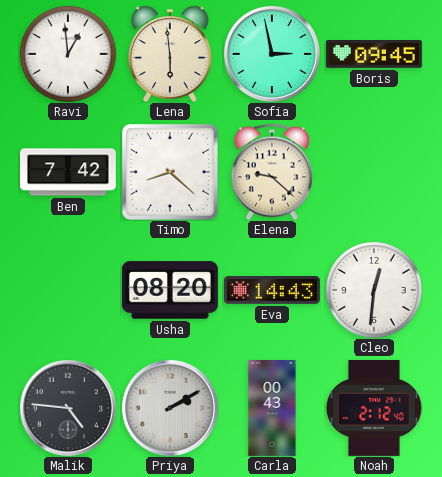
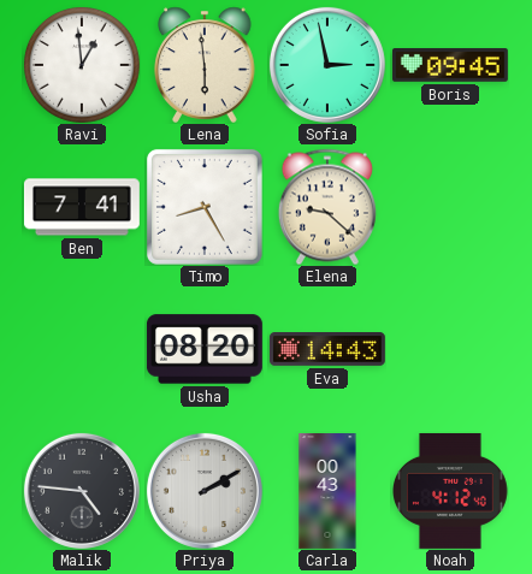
Ben: 7:42 -> 7:41 (82, 207)
Timo: 8:22 -> 8:25 (205, 207)
Cleo: 12:31 -> none (374, 290)
Noah: 2:12 -> 4:12 (450, 491)
